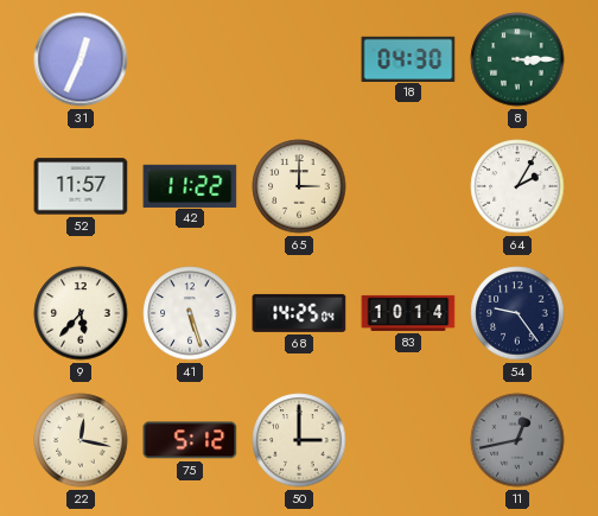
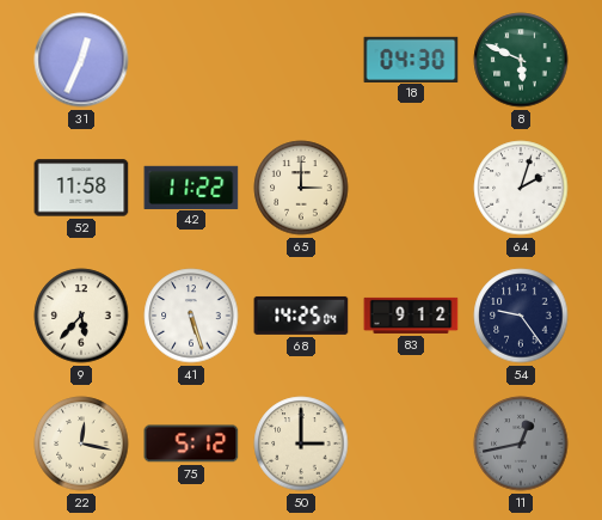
8: 3:15 -> 5:49 (521, 60)
52: 11:57 -> 11:58 (81, 188)
64: 2:05 -> 2:03 (521, 188)
83: 10:14 -> 9:12 (411, 316)
